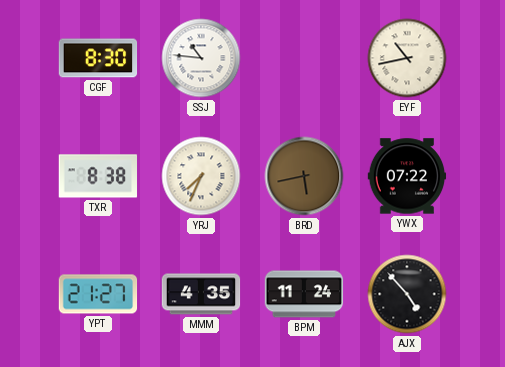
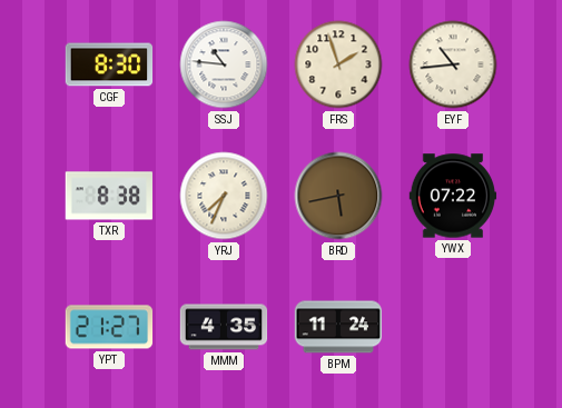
FRS: none -> 1:57 (338, 64)
EYF: 10:43 -> 10:44 (453, 64)
AJX: 4:53 -> none (407, 294)
